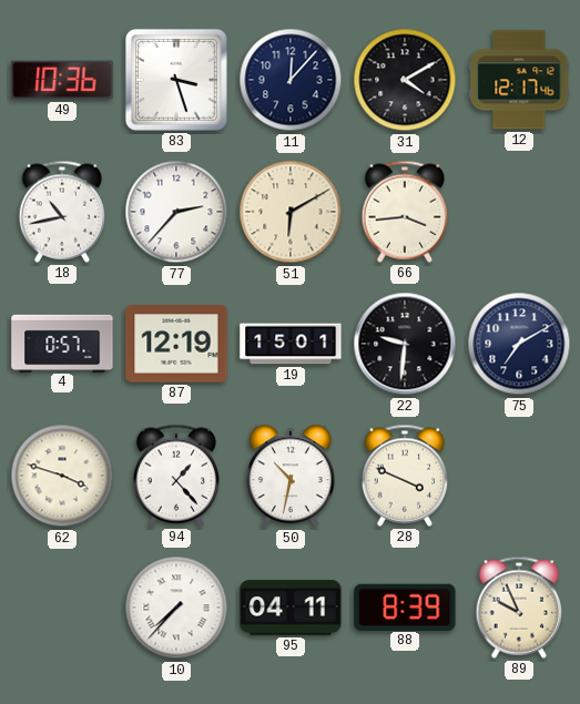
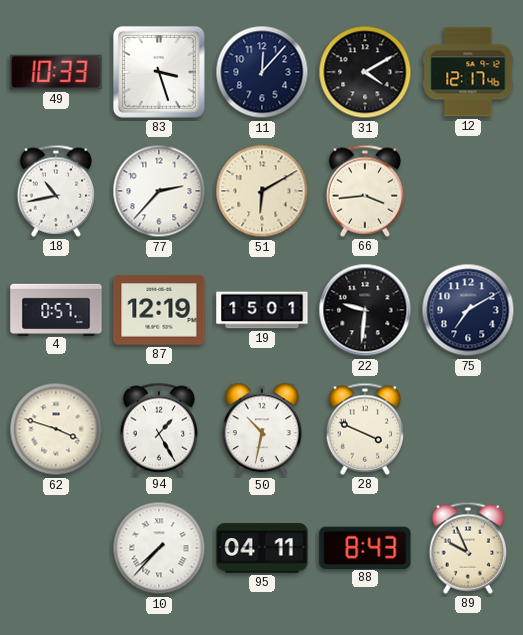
49: 10:36 -> 10:33 (56, 72)
94: 1:23 -> 1:25 (159, 429)
88: 8:39 -> 8:43 (365, 547)
